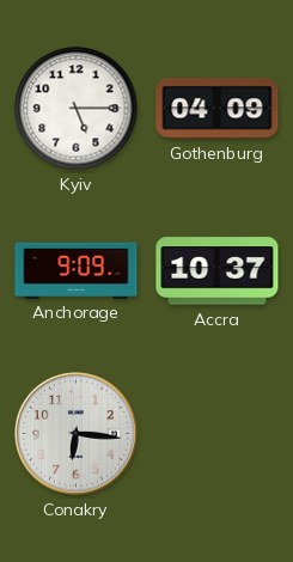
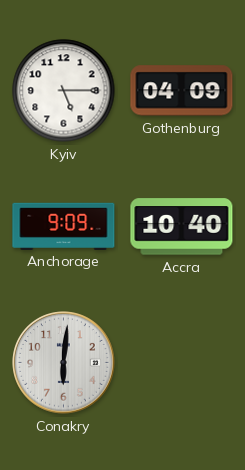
Accra: 10:37 -> 10:40 (182, 227)
Conakry: 6:16 -> 6:01 (64, 363)
